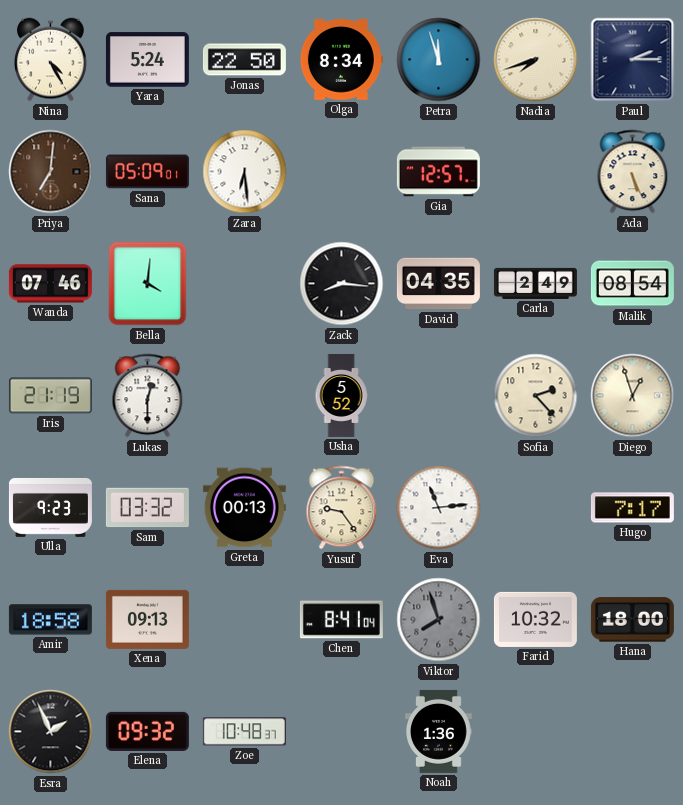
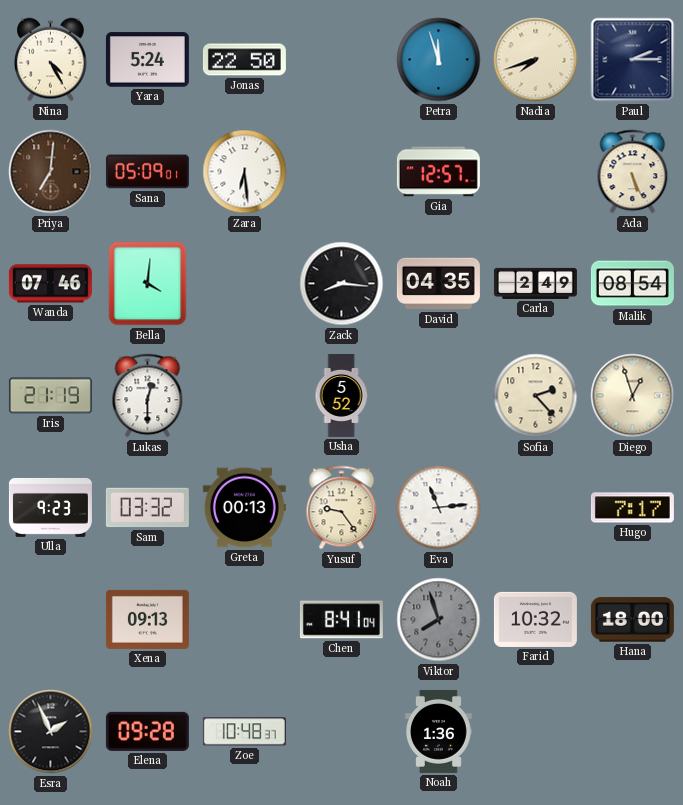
Olga: 8:34 -> none (341, 60)
Amir: 18:58 -> none (50, 620)
Elena: 09:32 -> 09:28 (147, 731)
